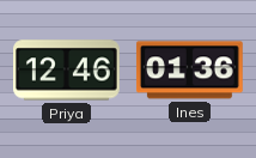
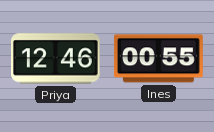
Ines: 01:36 -> 00:55 (158, 59)
